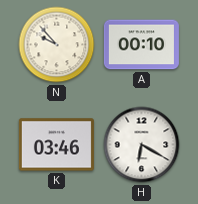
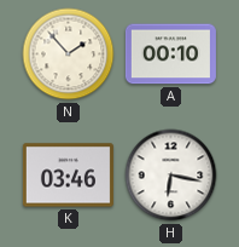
N: 9:53 -> 1:53 (69, 54)
H: 6:20 -> 6:17 (171, 176)
